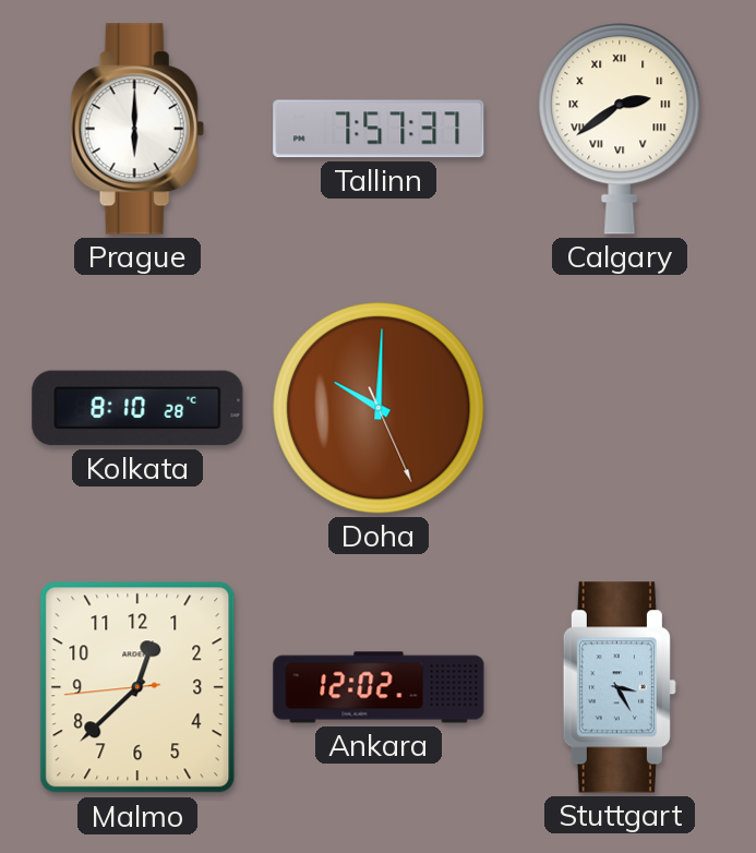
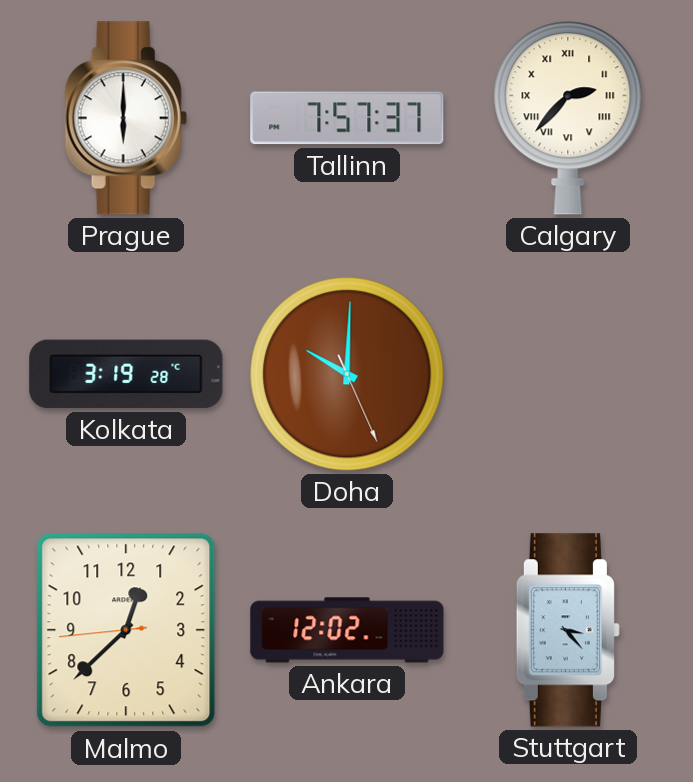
Calgary: 2:39 -> 2:37 (568, 118)
Kolkata: 8:10 -> 3:19 (126, 374)
Stuttgart: 3:25 -> 3:23 (568, 630)
